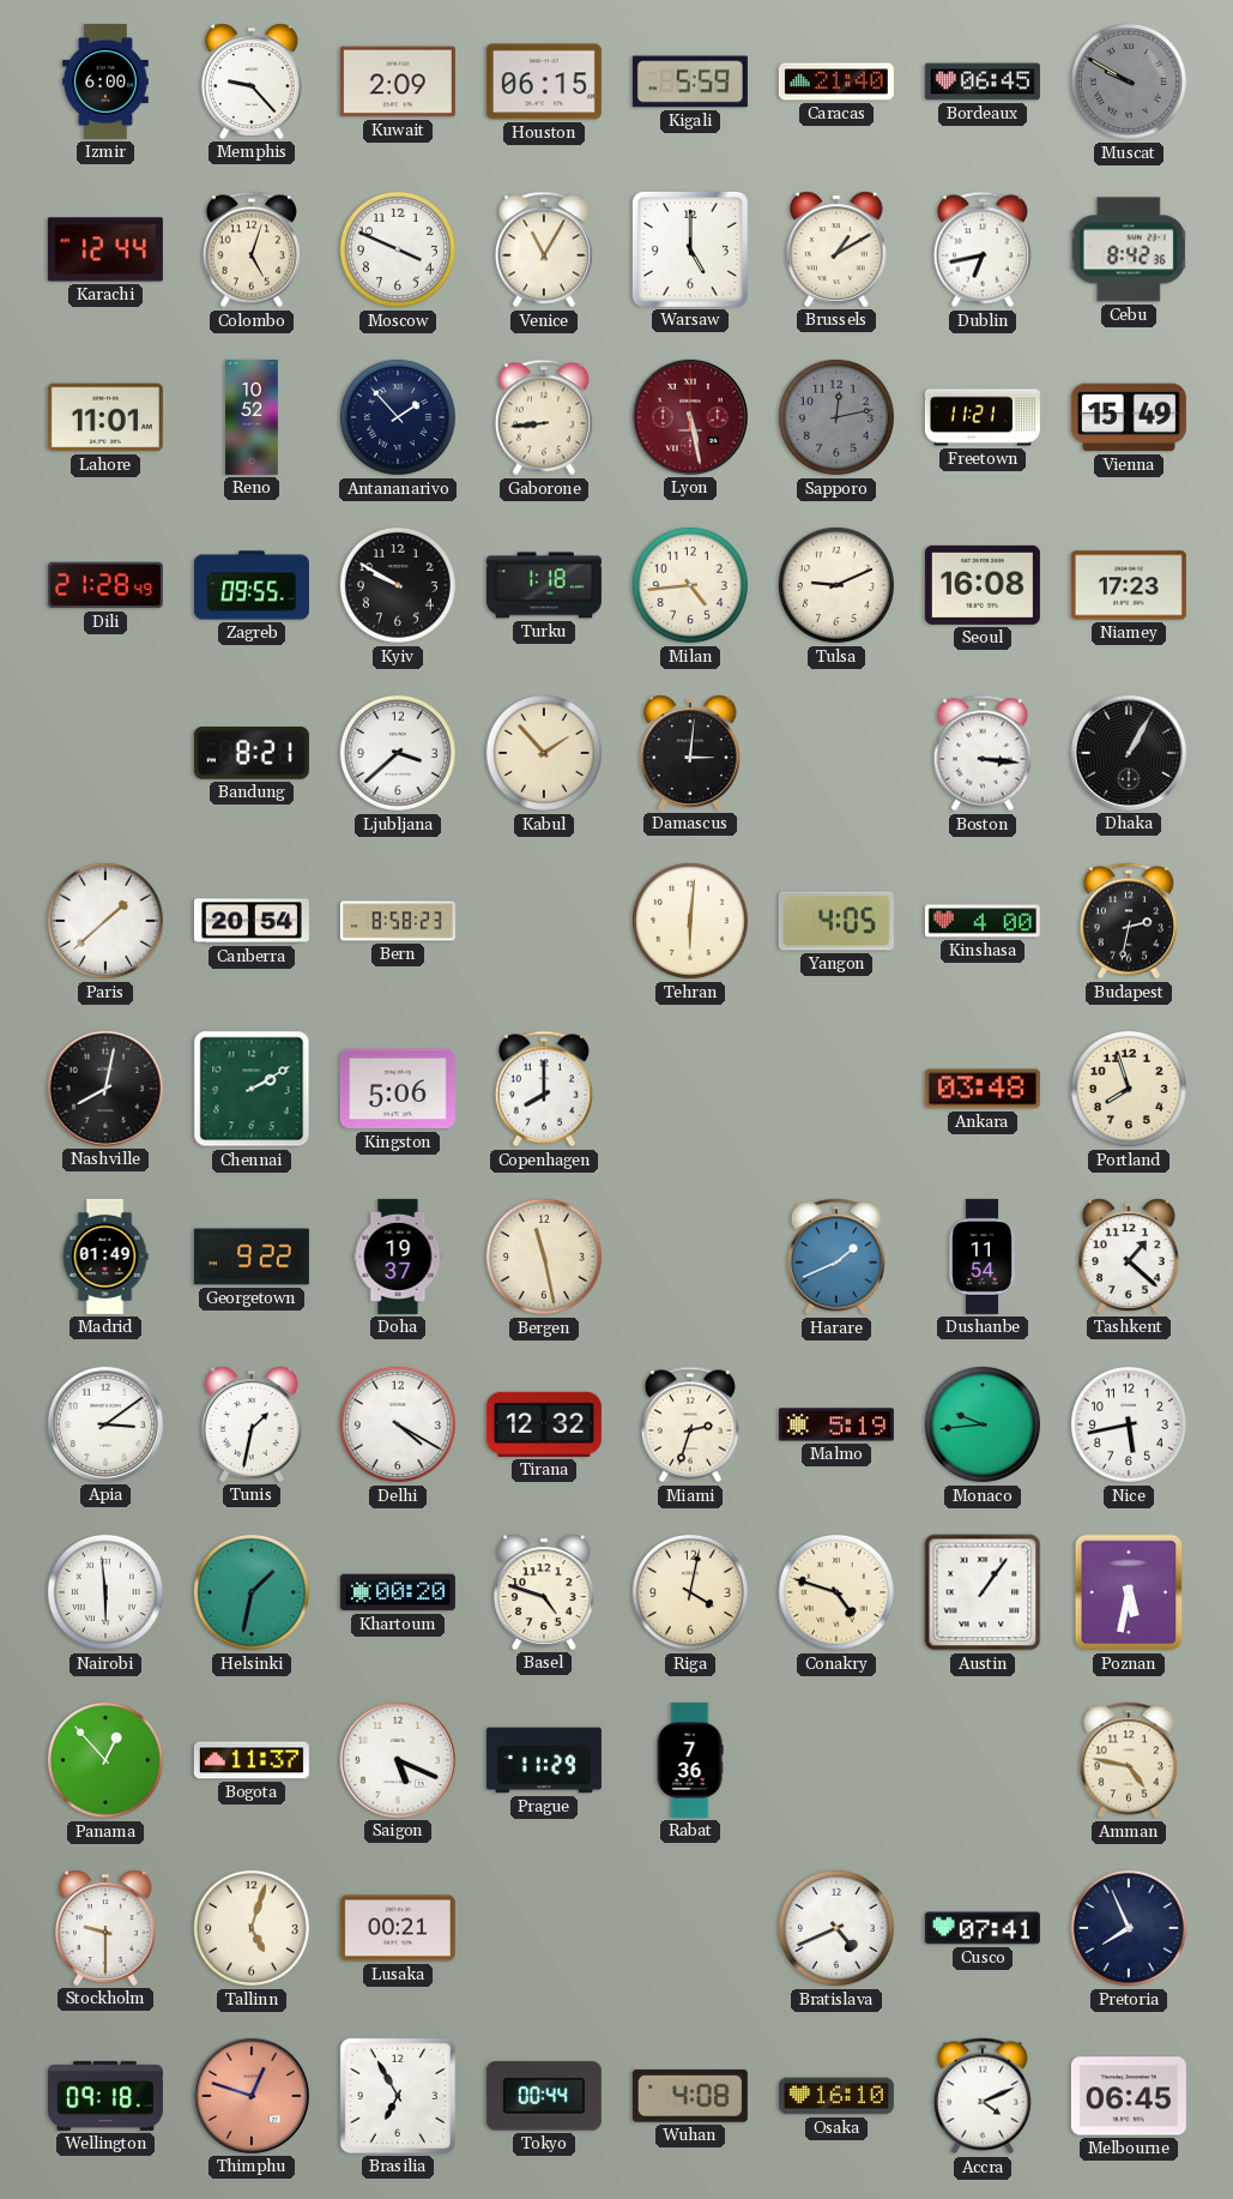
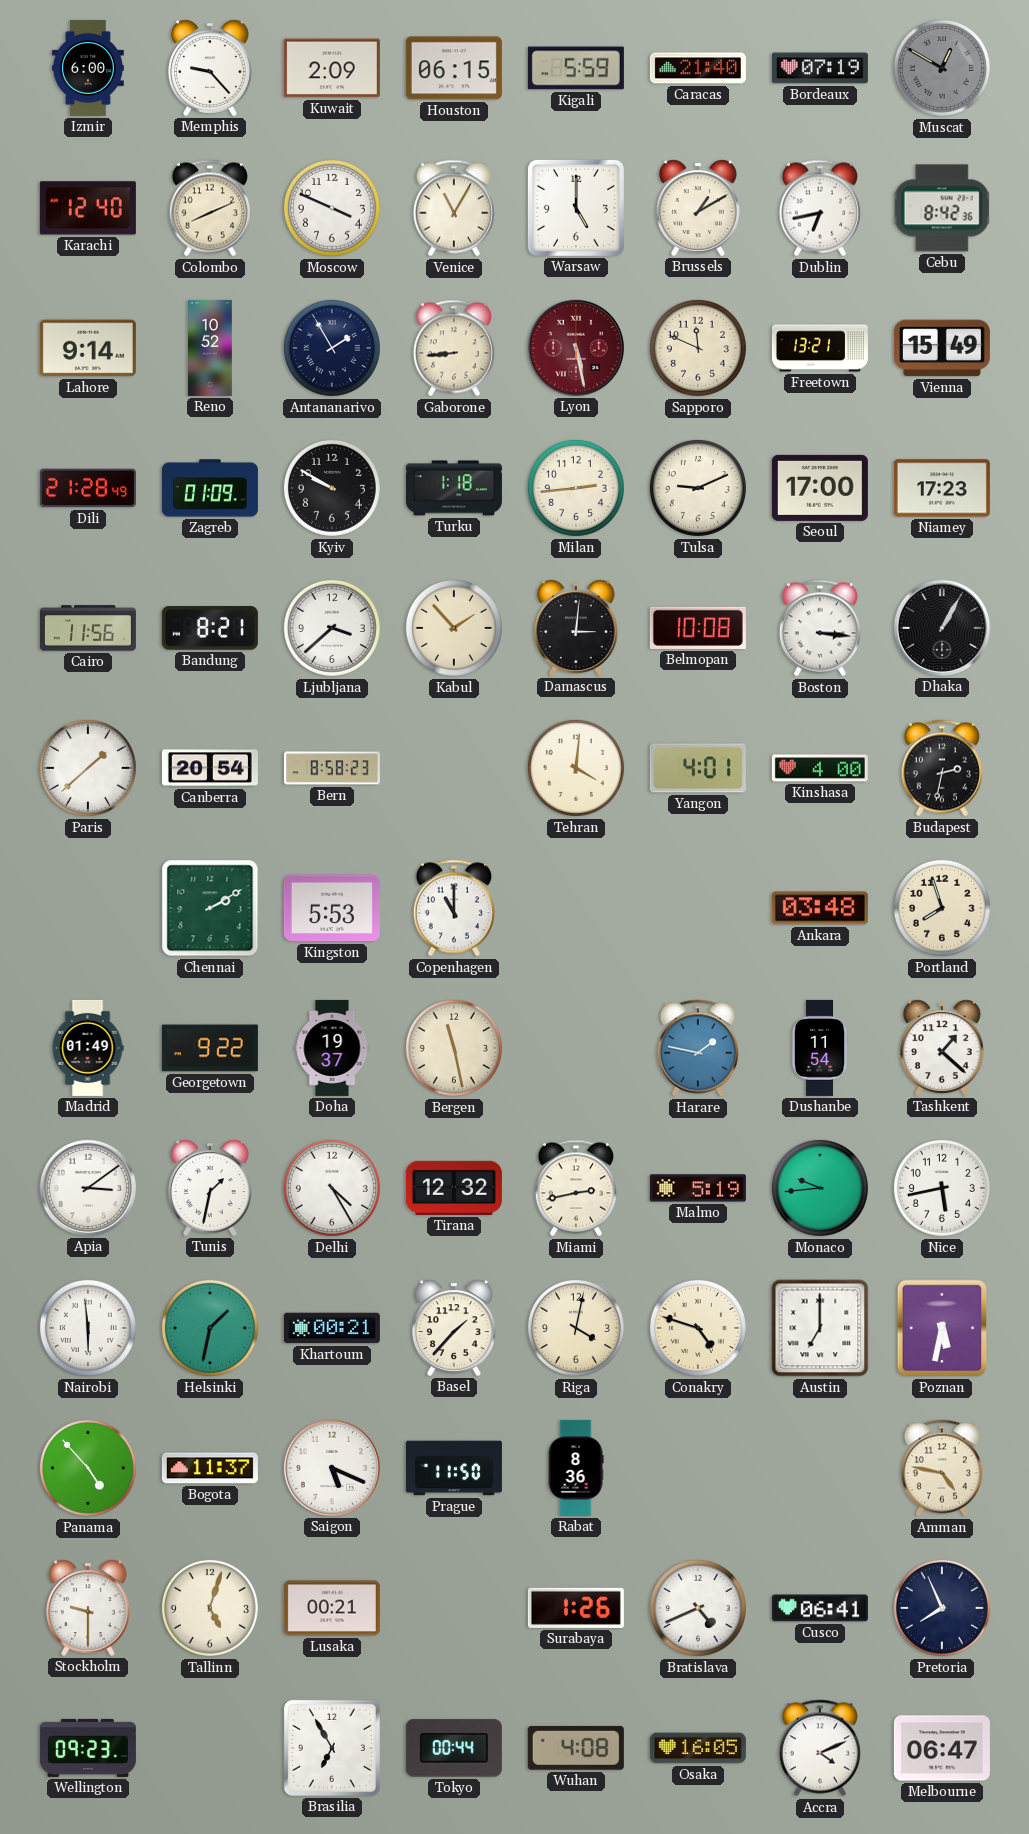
Bordeaux: 06:45 -> 07:19 (820, 68)
Muscat: 9:50 -> 12:50 (942, 68)
Karachi: 12:44 -> 12:40 (88, 208)
Colombo: 5:03 -> 8:11 (210, 208)
Lahore: 11:01 -> 9:14 (88, 348)
Antananarivo: 1:53 -> 1:55 (332, 348)
Sapporo: 12:13 -> 11:49 (698, 348)
Sapporo dial: grey -> cream (698, 348)
Freetown: 11:21 -> 13:21 (820, 348)
Zagreb: 09:55 -> 01:09 (210, 488)
Milan: 4:44 -> 2:44 (576, 488)
Seoul: 16:08 -> 17:00 (820, 488)
Cairo: none -> 11:56 (88, 628)
Belmopan: none -> 10:08 (698, 628)
Tehran: 6:01 -> 4:01 (576, 768)
Yangon: 4:05 -> 4:01 (698, 768)
Nashville: 8:02 -> none (105, 1089)
Kingston: 5:06 -> 5:53 (332, 908)
Copenhagen: 8:00 -> 11:00 (454, 908)
Harare: 1:41 -> 1:47 (698, 1048)
Delhi: 4:20 -> 4:25 (332, 1188)
Miami: 2:33 -> 2:43 (576, 1188)
Khartoum: 00:20 -> 00:21 (332, 1328)
Basel: 4:48 -> 1:37 (454, 1328)
Austin: 1:06 -> 7:00 (820, 1328)
Panama: 12:53 -> 4:53 (88, 1468)
Prague: 11:29 -> 11:50 (454, 1468)
Rabat: 7:36 -> 8:36 (576, 1468)
Surabaya: none -> 1:26 (576, 1608)
Cusco: 07:41 -> 06:41 (820, 1608)
Wellington: 09:18 -> 09:23 (88, 1748)
Thimphu: 12:48 -> none (252, 2096)
Osaka: 16:10 -> 16:05 (698, 1748)
Melbourne: 06:45 -> 06:47 (942, 1748)
